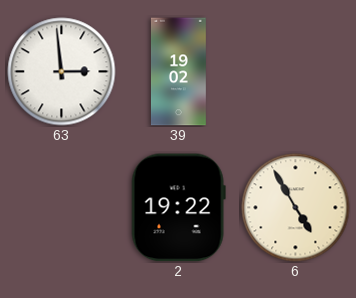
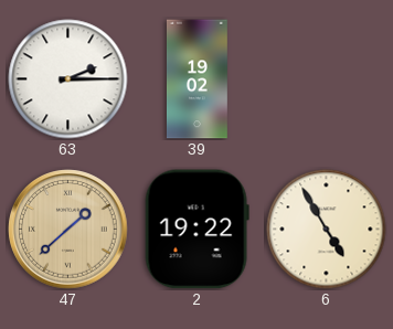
63: 2:59 -> 2:15 (68, 79)
47: none -> 1:38 (68, 230)
